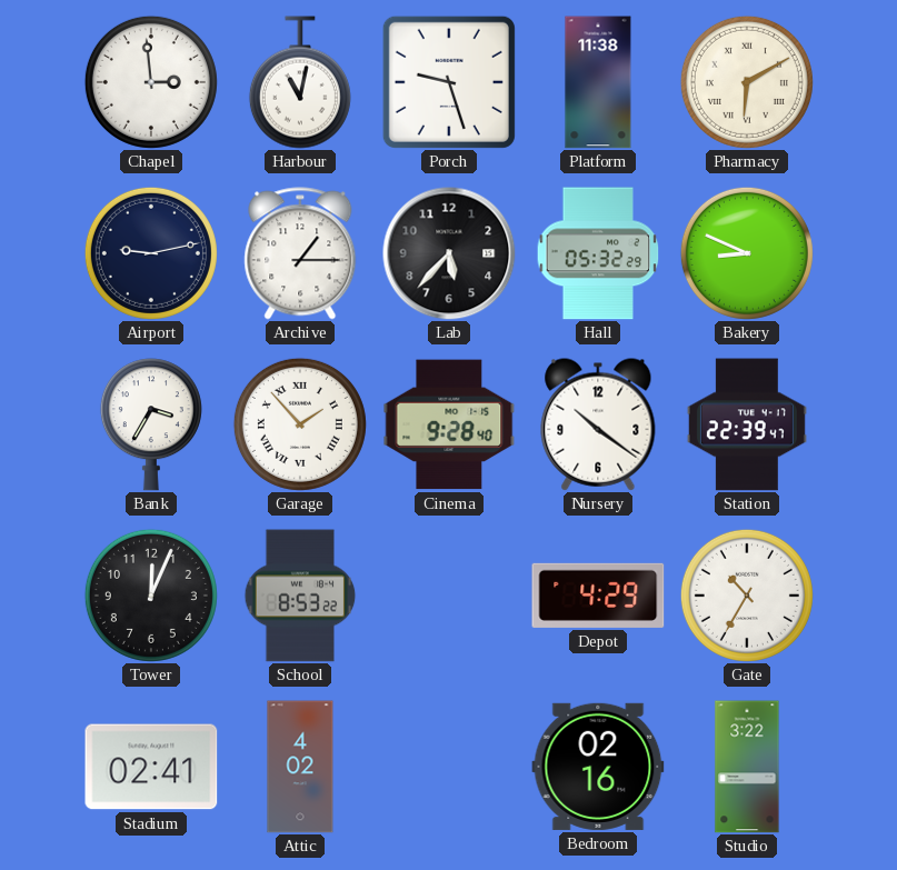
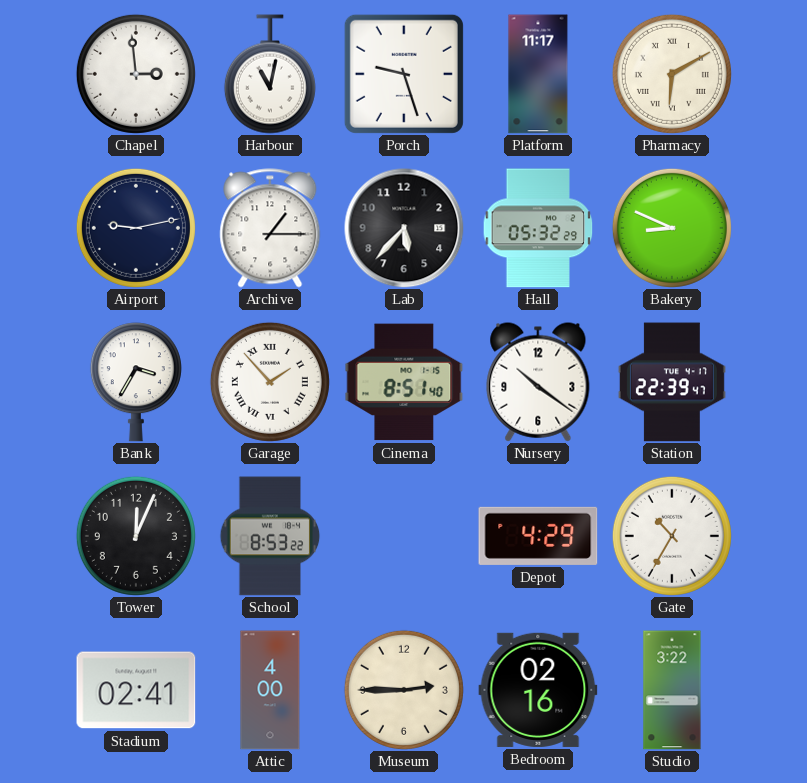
Platform: 11:38 -> 11:17 (538, 74)
Cinema: 9:28 -> 8:51 (404, 382)
Attic: 4:02 -> 4:00 (270, 690)
Museum: none -> 2:45 (404, 690)
